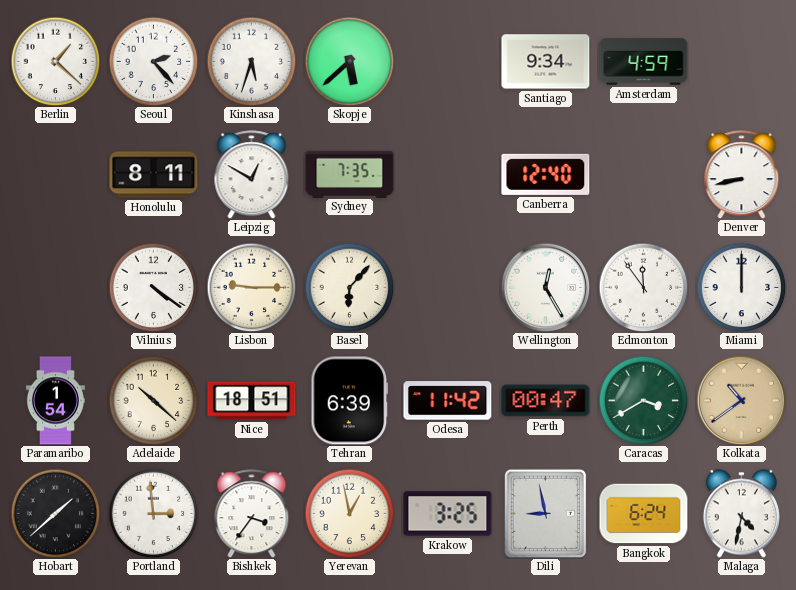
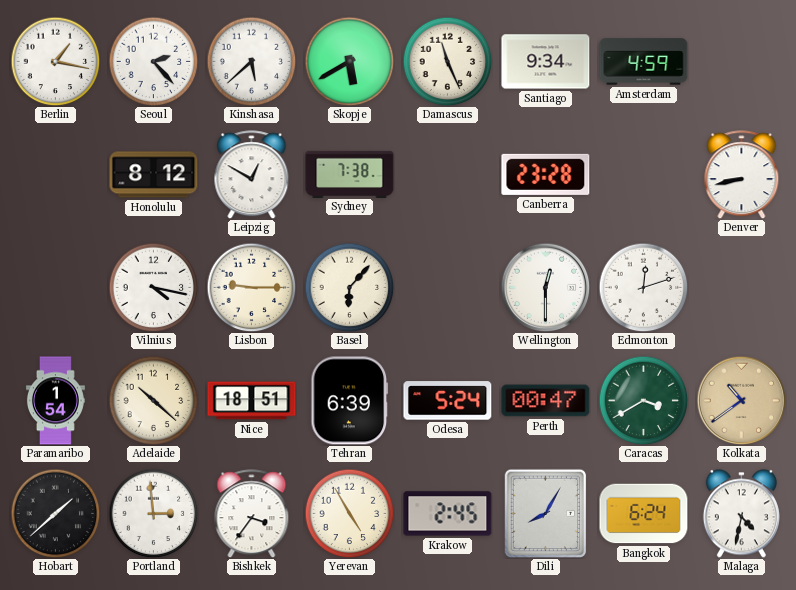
Berlin: 1:22 -> 1:17 (55, 61)
Kinshasa: 5:33 -> 5:38 (251, 61)
Skopje: 5:38 -> 5:40 (349, 61)
Damascus: none -> 11:26 (447, 61)
Honolulu: 8:11 -> 8:12 (154, 175)
Sydney: 7:35 -> 7:38 (350, 174)
Canberra: 12:40 -> 23:28 (546, 174)
Vilnius: 4:21 -> 4:17 (153, 287)
Wellington: 12:25 -> 12:30 (545, 287)
Edmonton: 11:54 -> 12:12 (643, 287)
Miami: 12:00 -> none (741, 287)
Odesa: 11:42 -> 5:24 (448, 401)
Yerevan: 12:58 -> 4:55 (349, 513)
Krakow: 3:25 -> 2:45 (448, 514)
Dili: 8:58 -> 8:05 (546, 513)
